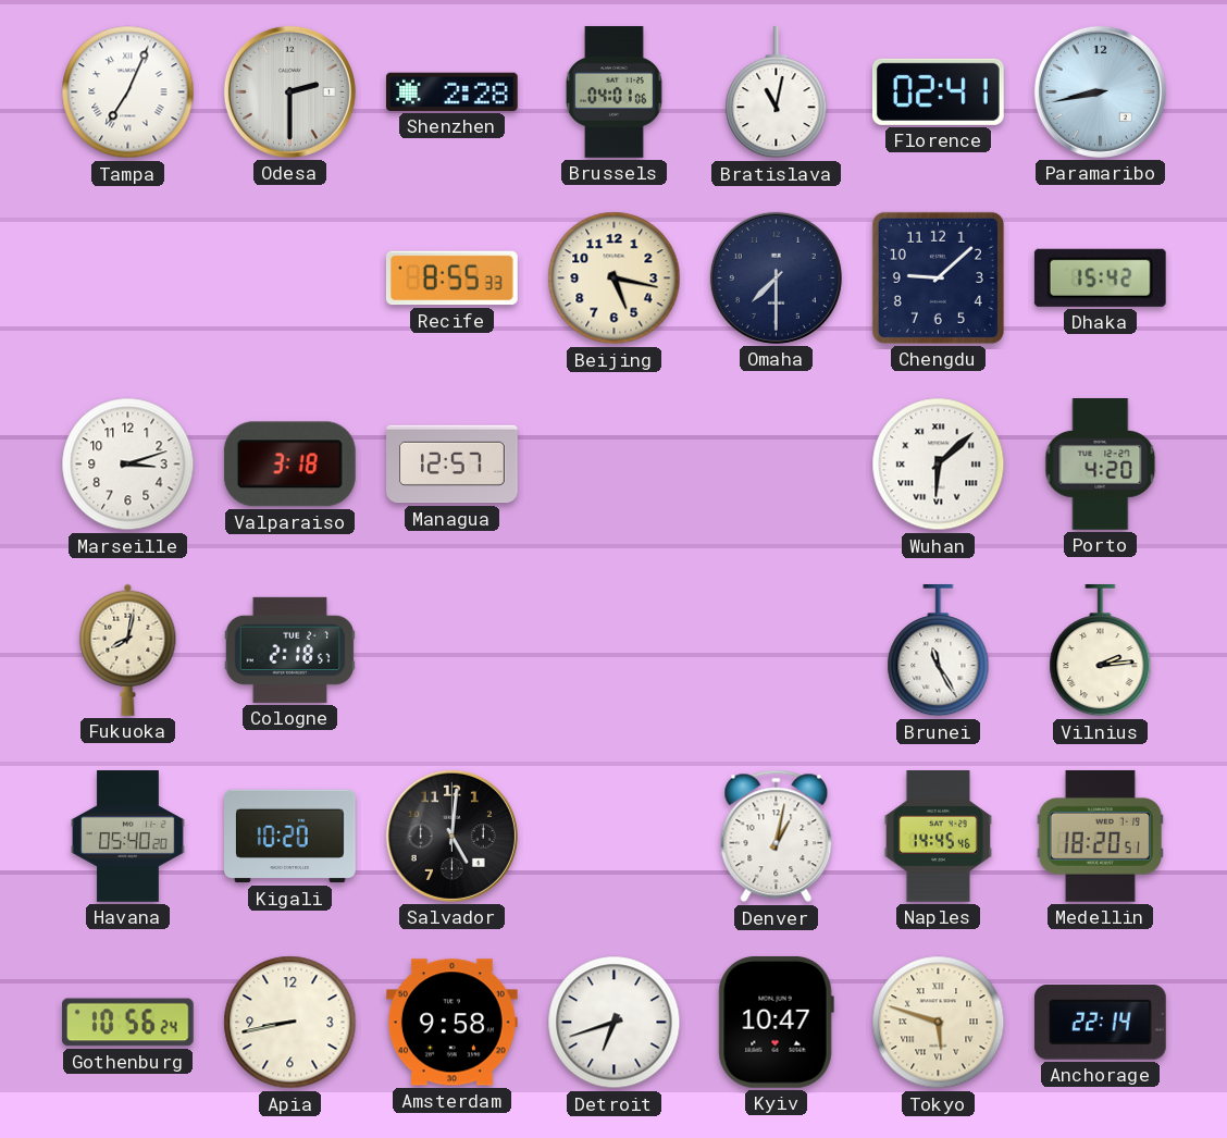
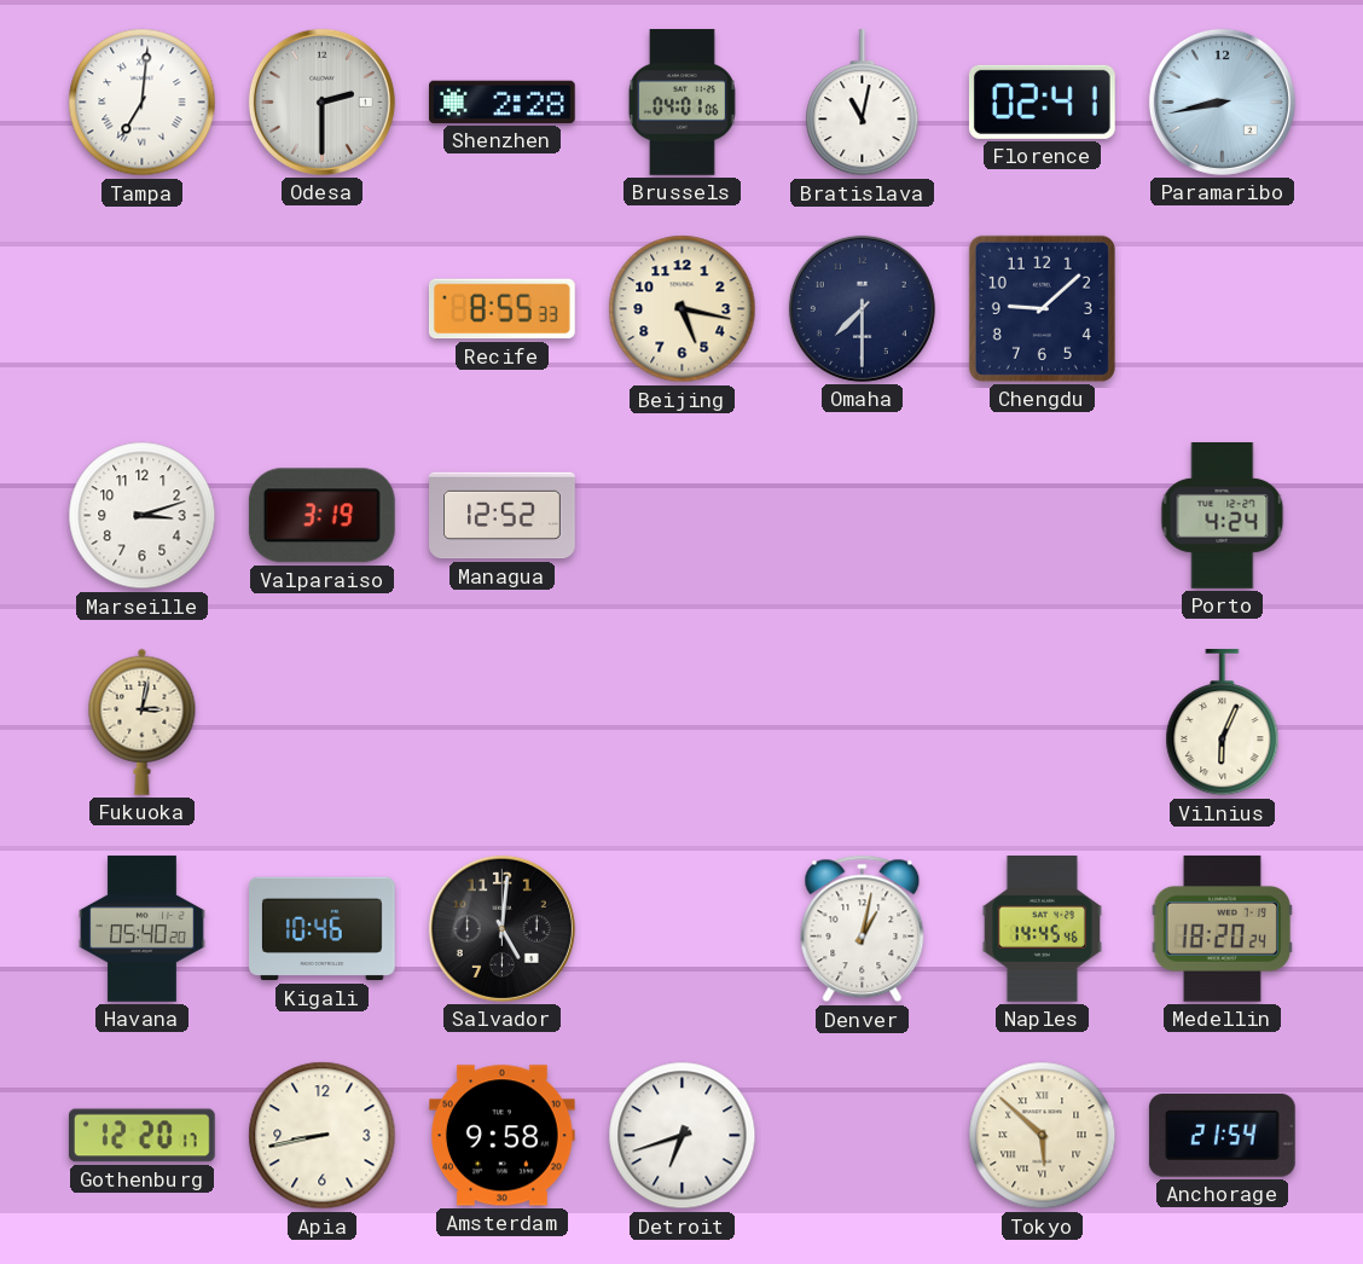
Tampa: 7:04 -> 7:01 (143, 103)
Dhaka: 15:42 -> none (1100, 277)
Valparaiso: 3:18 -> 3:19 (321, 516)
Managua: 12:57 -> 12:52 (503, 516)
Wuhan: 6:08 -> none (939, 465)
Porto: 4:20 -> 4:24 (1223, 516)
Fukuoka: 8:02 -> 3:02 (143, 721)
Cologne: 2:18 -> none (290, 650)
Brunei: 11:25 -> none (939, 652)
Vilnius: 2:14 -> 6:04 (1223, 724)
Kigali: 10:20 -> 10:46 (323, 929)
Medellin: 18:20:51 -> 18:20:24 (1222, 928)
Gothenburg: 10:56 -> 12:20 (141, 1136)
Kyiv: 10:47 -> none (776, 1022)
Tokyo: 5:48 -> 5:52 (1043, 1136)
Anchorage: 22:14 -> 21:54 (1222, 1136)
